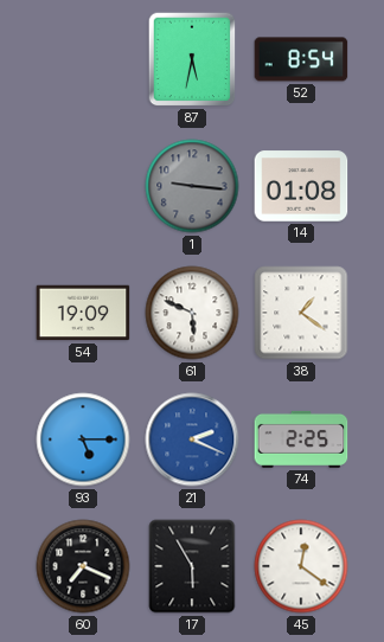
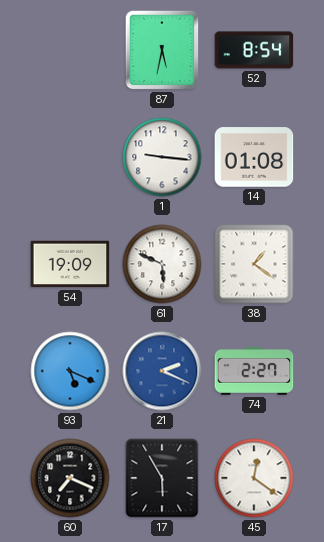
1 dial: grey -> white (162, 157)
93: 5:15 -> 5:19 (70, 371)
74: 2:25 -> 2:27 (254, 371)
